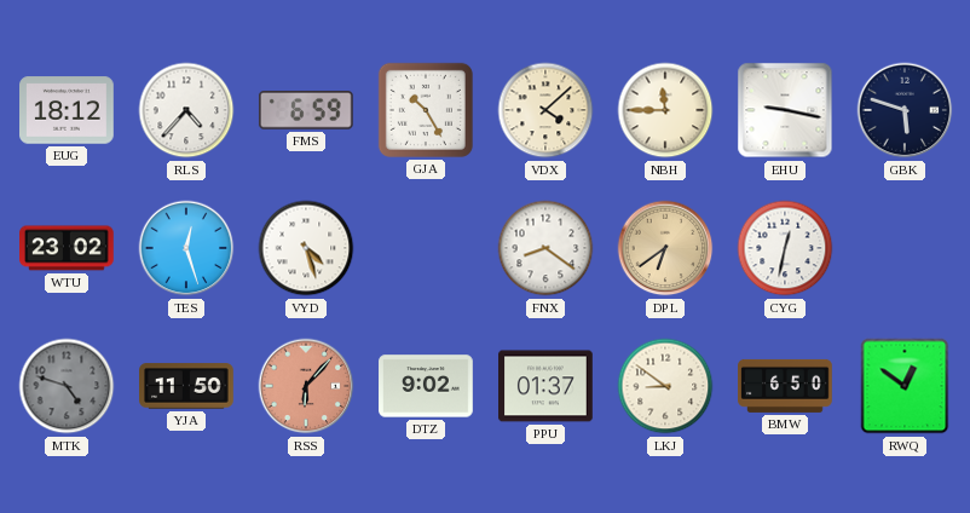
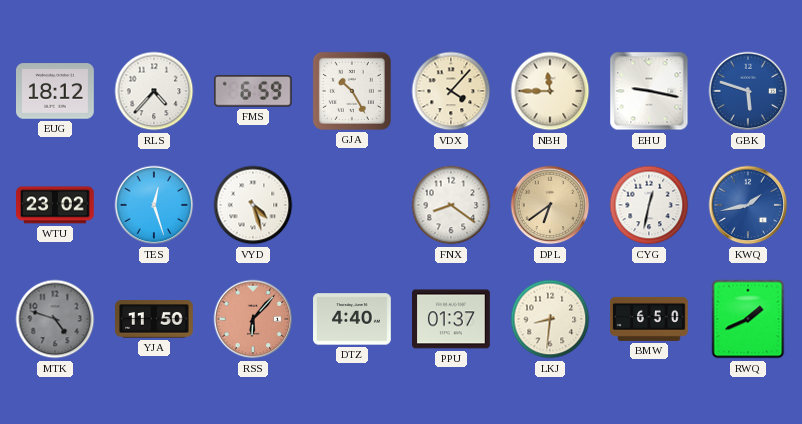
VDX: 4:08 -> 4:07 (451, 91)
GBK dial: navy -> blue (748, 91)
KWQ: none -> 1:43 (748, 205)
DTZ: 9:02 -> 4:40 (352, 319)
LKJ: 8:51 -> 8:31 (550, 319)
RWQ: 12:51 -> 1:41 (748, 319)
